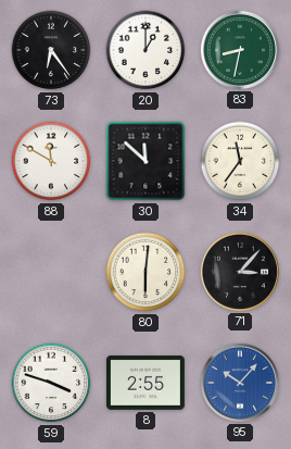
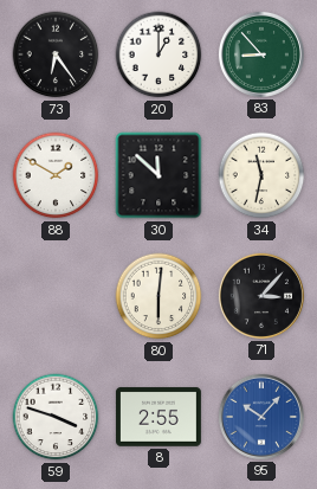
83: 8:32 -> 8:53 (261, 54)
88: 11:50 -> 1:50 (56, 175)
34: 11:36 -> 11:32 (261, 175)
